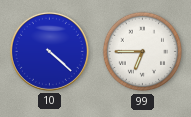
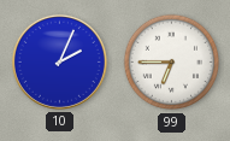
10: 4:22 -> 2:04 (59, 61)
